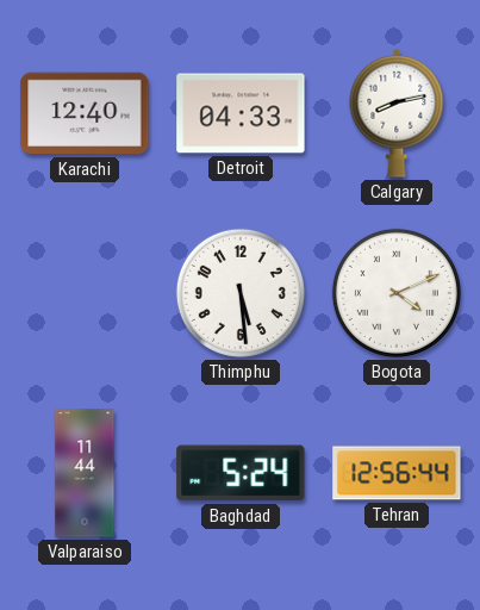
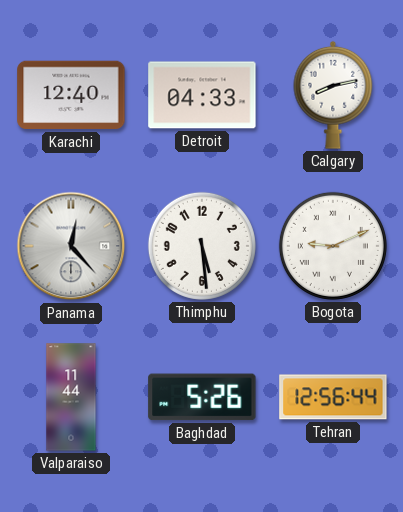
Panama: none -> 12:23 (71, 246)
Bogota: 4:11 -> 9:11 (333, 246)
Baghdad: 5:24 -> 5:26 (202, 397)
